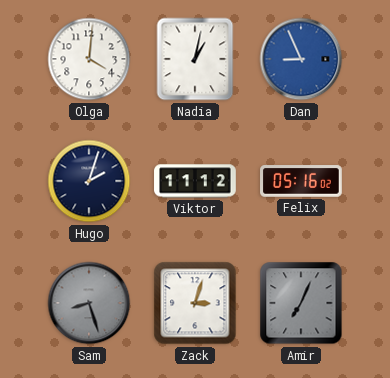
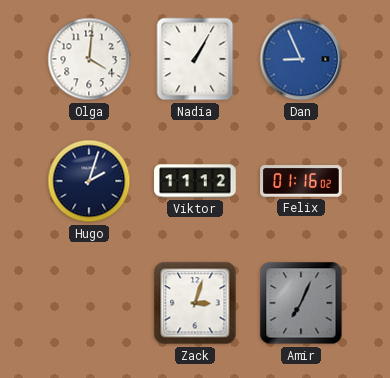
Nadia: 1:02 -> 1:05 (195, 59)
Felix: 05:16 -> 01:16 (301, 181)
Sam: 8:27 -> none (89, 303)
